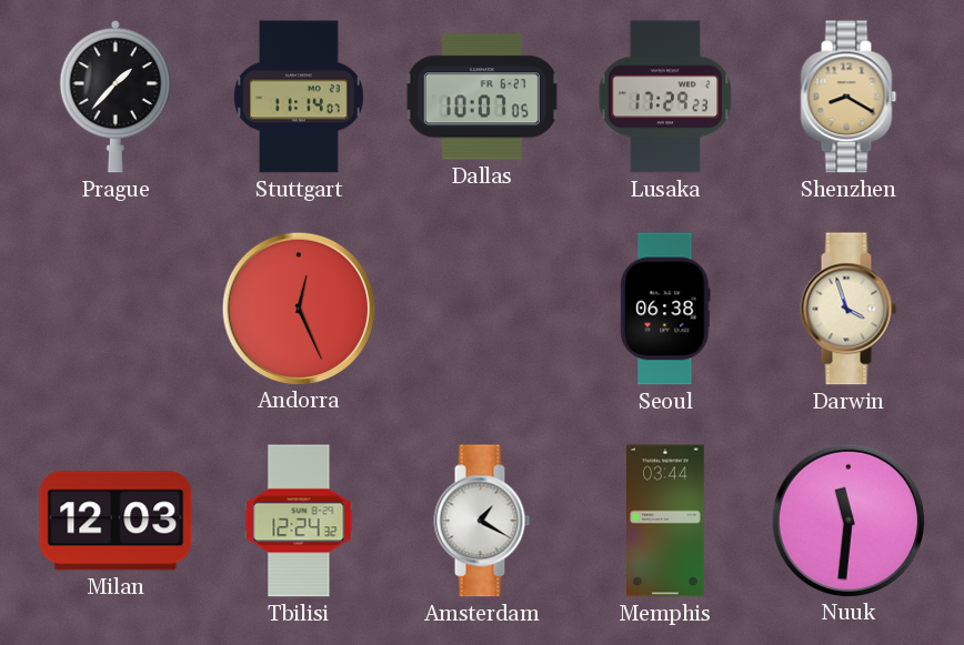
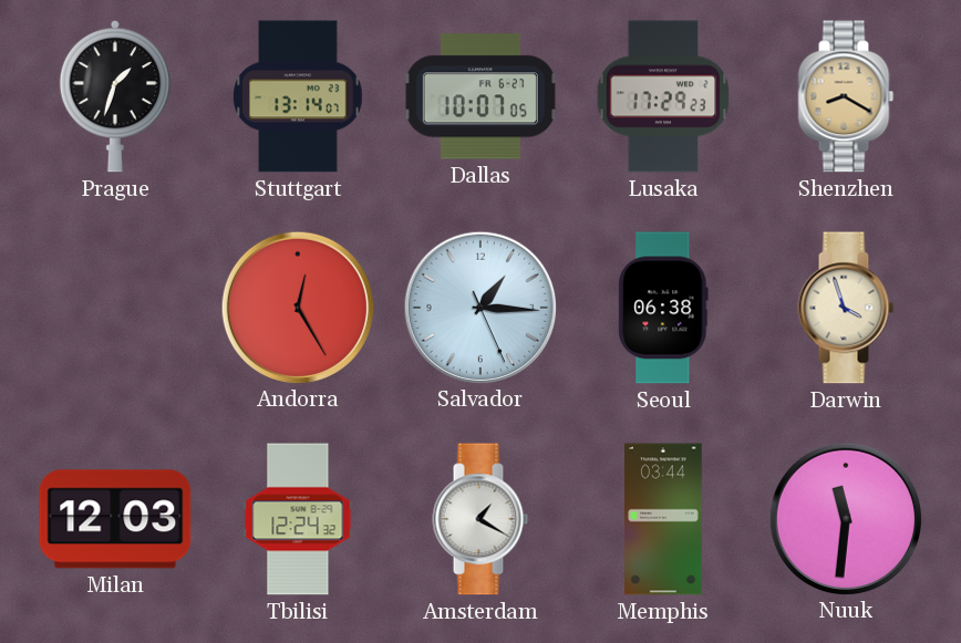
Prague: 1:37 -> 1:33 (114, 96)
Stuttgart: 11:14 -> 13:14 (298, 96)
Andorra: 12:26 -> 12:25 (297, 307)
Salvador: none -> 1:15 (479, 307)
